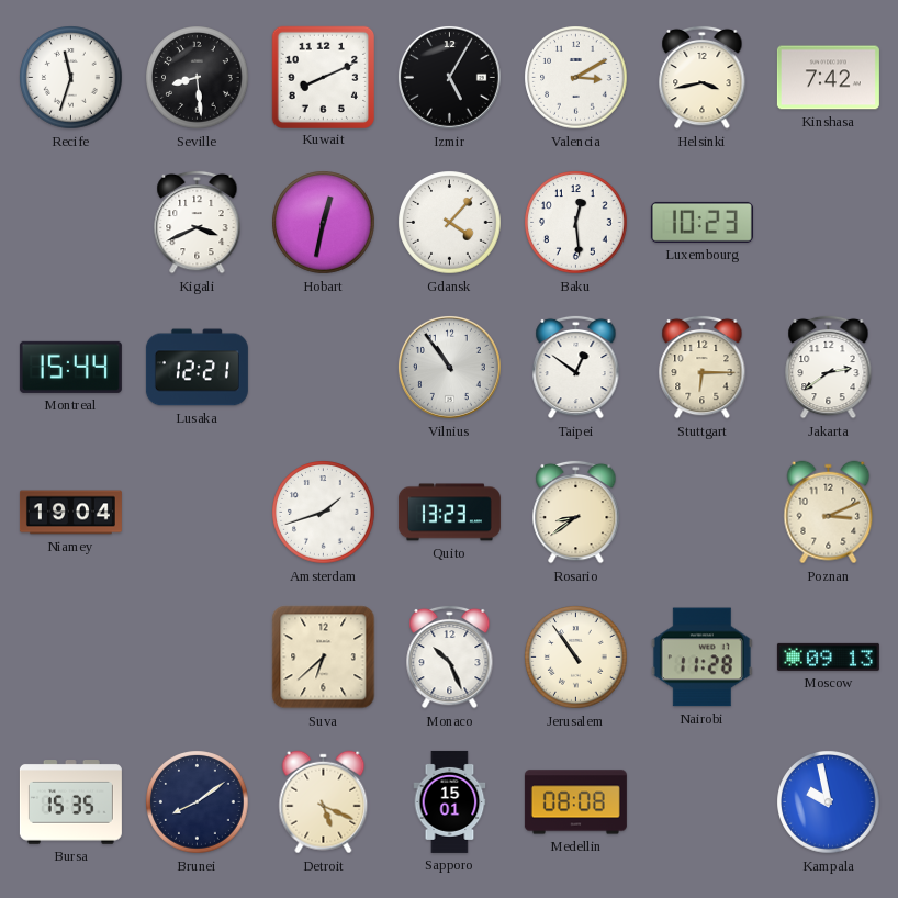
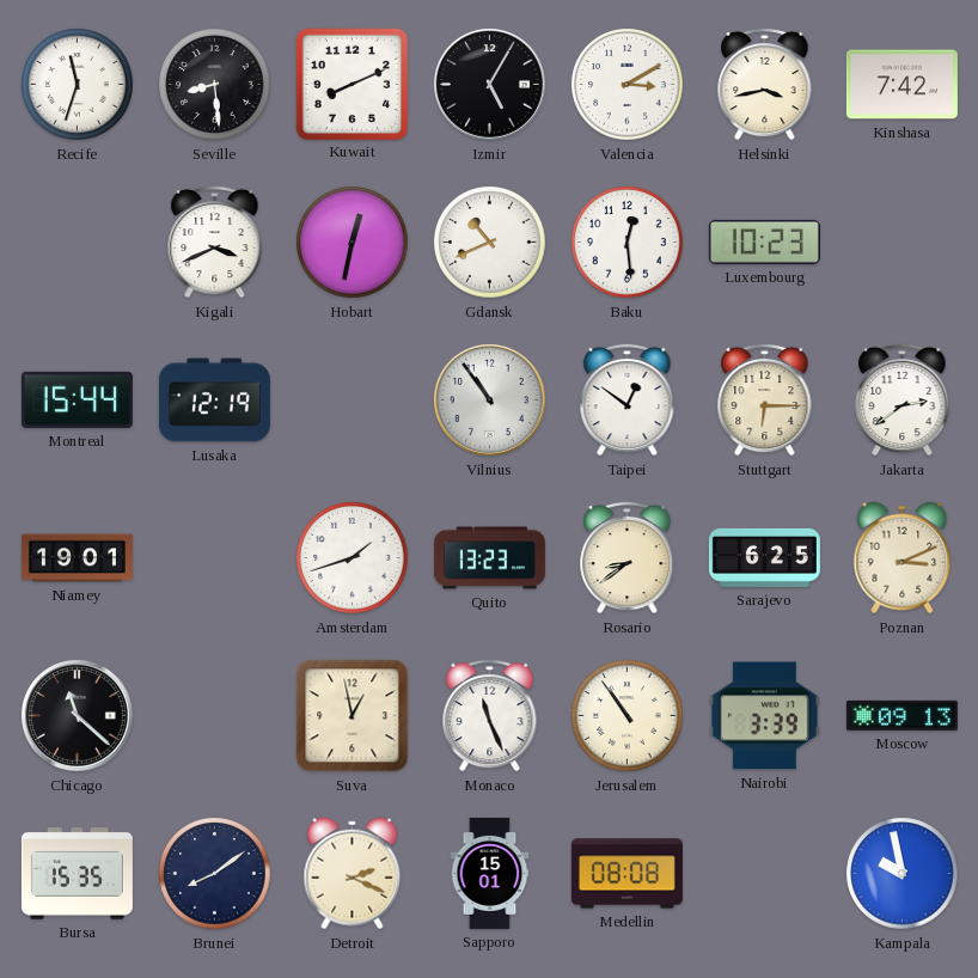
Gdansk: 4:07 -> 10:41 (490, 243)
Lusaka: 12:21 -> 12:19 (214, 401)
Niamey: 19:04 -> 19:01 (77, 558)
Sarajevo: none -> 6:25 (764, 557)
Chicago: none -> 11:22 (77, 715)
Suva: 6:38 -> 12:58 (353, 716)
Monaco: 10:26 -> 11:26 (490, 715)
Nairobi: 11:28 -> 3:39 (764, 716)
Detroit: 5:19 -> 2:19 (353, 874)
